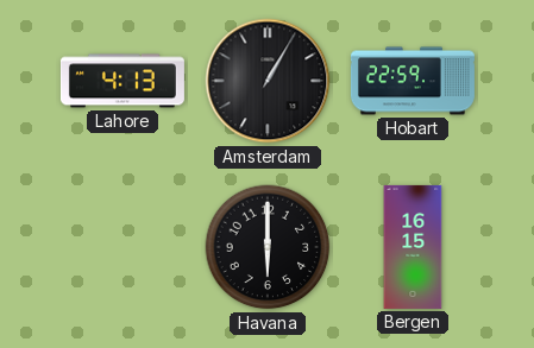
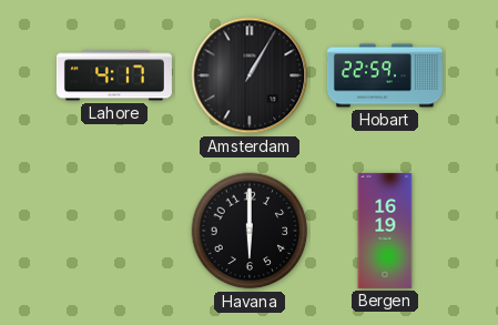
Lahore: 4:13 -> 4:17 (114, 75)
Bergen: 16:15 -> 16:19 (385, 231)
